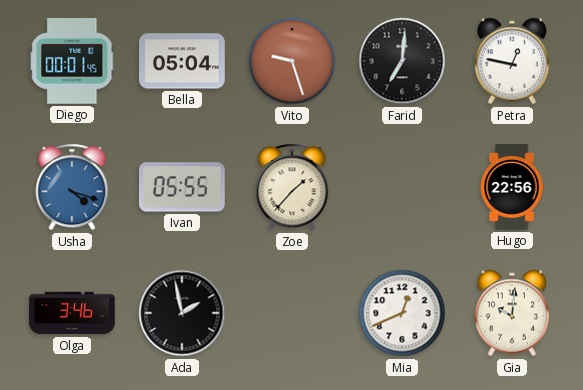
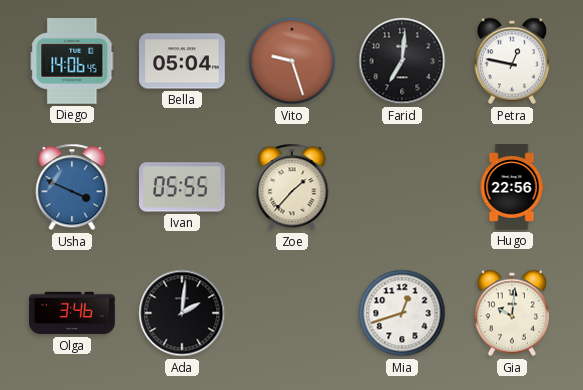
Diego: 00:01 -> 14:06 (72, 62)
Usha: 4:18 -> 3:49 (72, 187)
Ada: 1:58 -> 2:01 (182, 313)
Mia: 12:41 -> 12:42 (402, 313)
